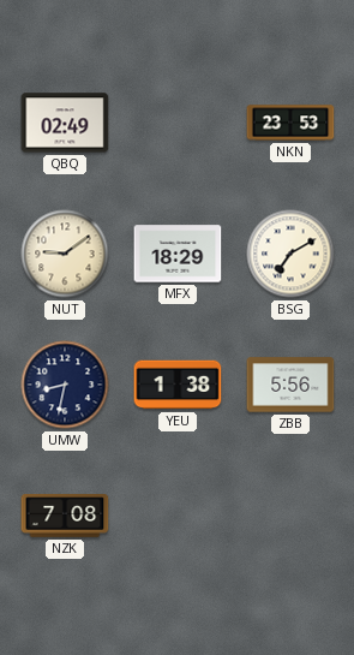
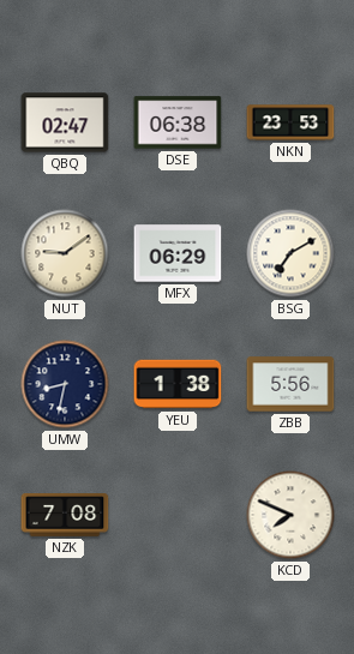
QBQ: 02:49 -> 02:47 (65, 122)
DSE: none -> 06:38 (178, 122)
MFX: 18:29 -> 06:29 (178, 253)
KCD: none -> 7:49 (290, 515)
